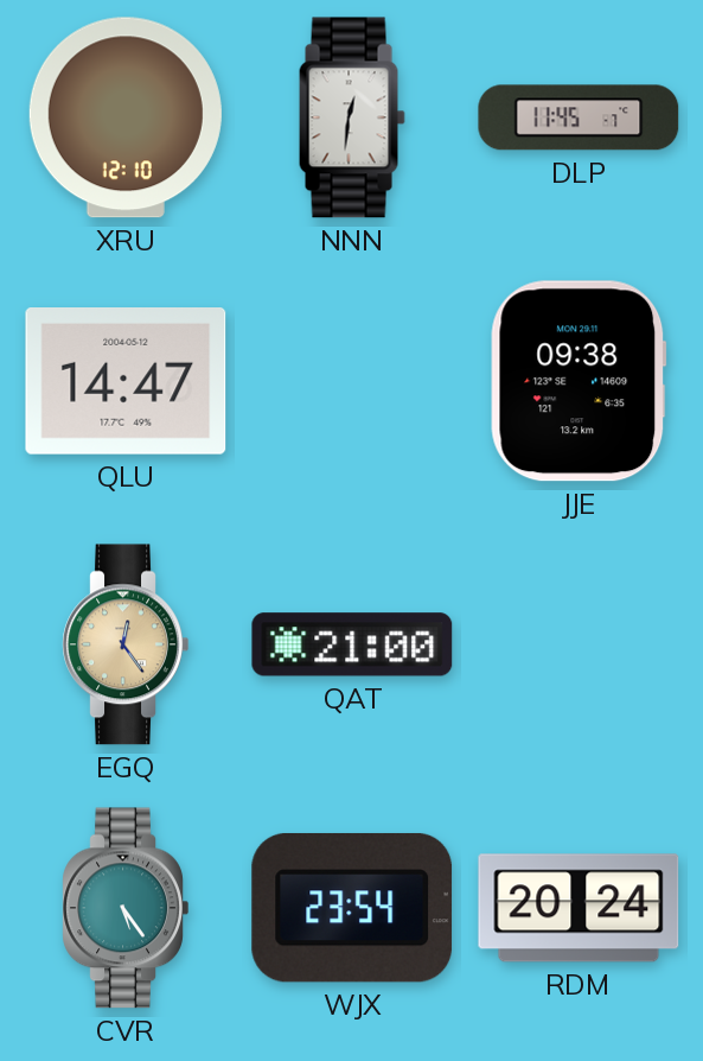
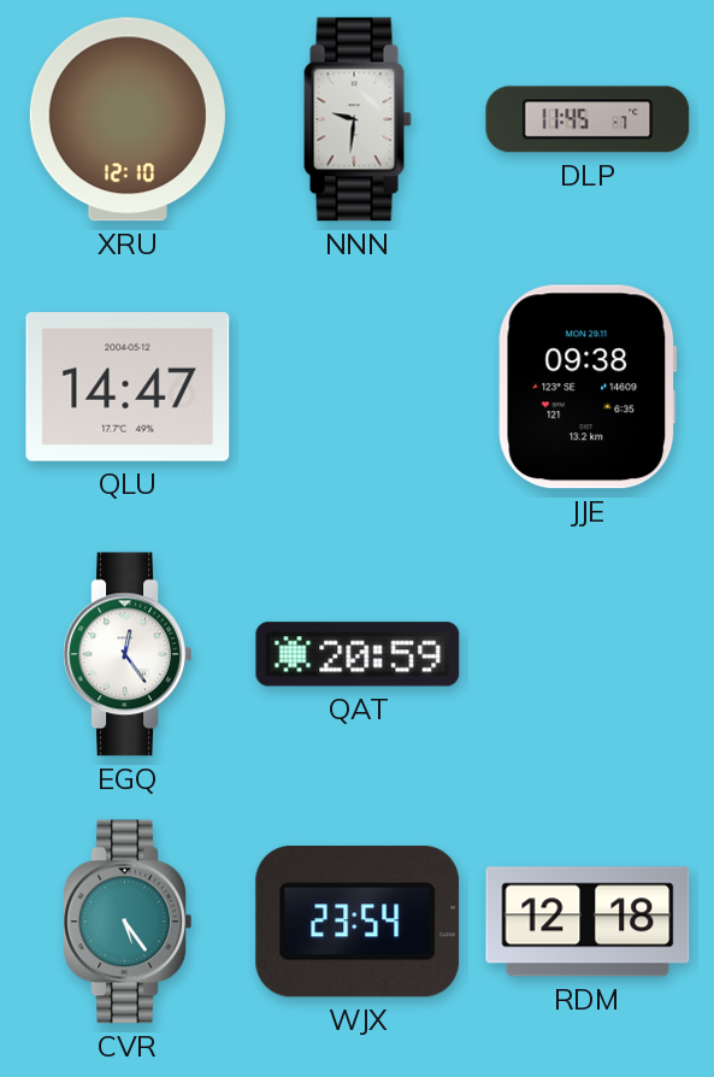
NNN: 12:31 -> 9:31 (358, 119)
EGQ dial: champagne -> white (128, 654)
QAT: 21:00 -> 20:59 (358, 654)
RDM: 20:24 -> 12:18 (588, 922)
